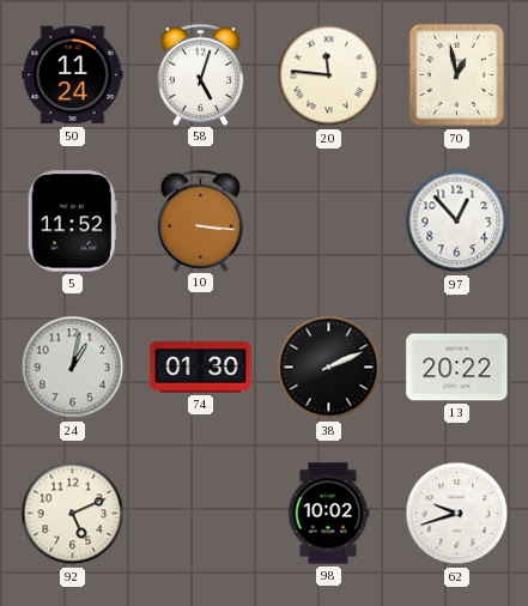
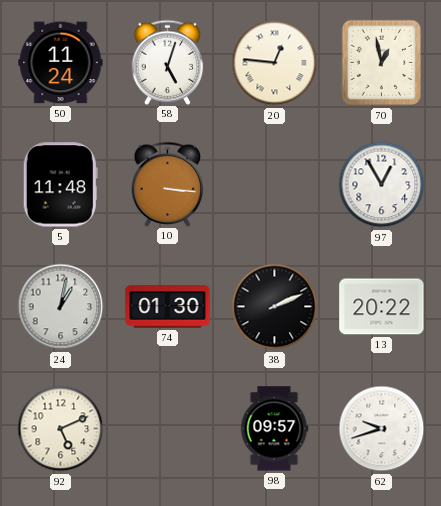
20: 11:46 -> 12:46 (275, 63)
5: 11:52 -> 11:48 (60, 185)
97: 12:53 -> 12:55 (382, 185)
98: 10:02 -> 09:57 (274, 429)
